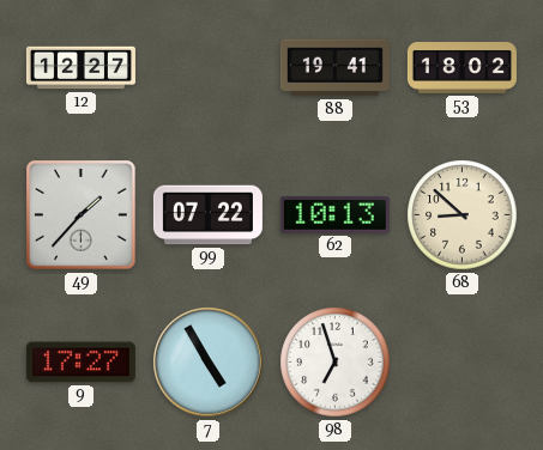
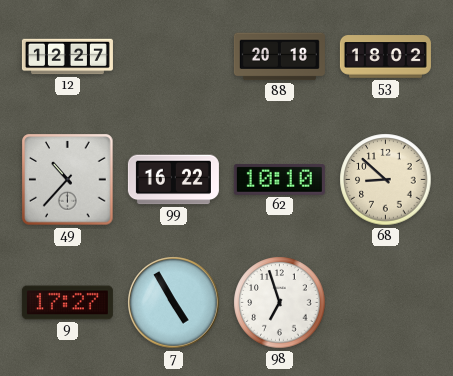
88: 19:41 -> 20:18 (279, 57)
49: 1:37 -> 10:37 (68, 180)
99: 07:22 -> 16:22 (173, 180)
62: 10:13 -> 10:10 (279, 180)
